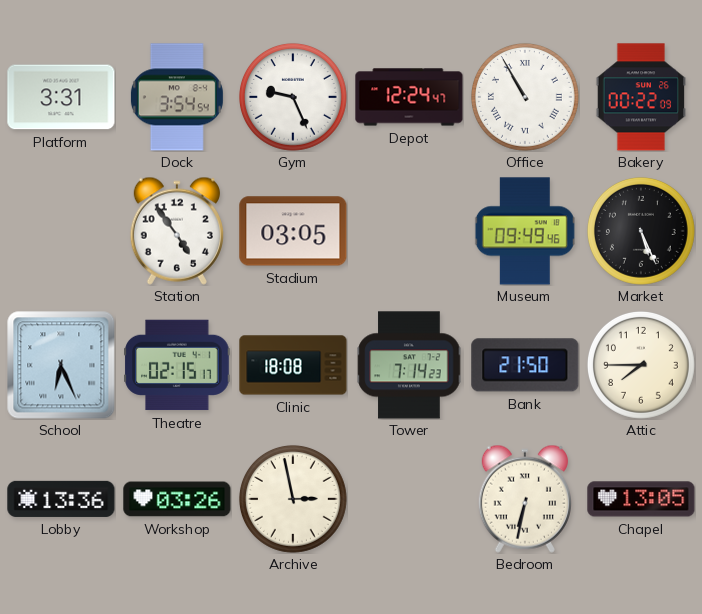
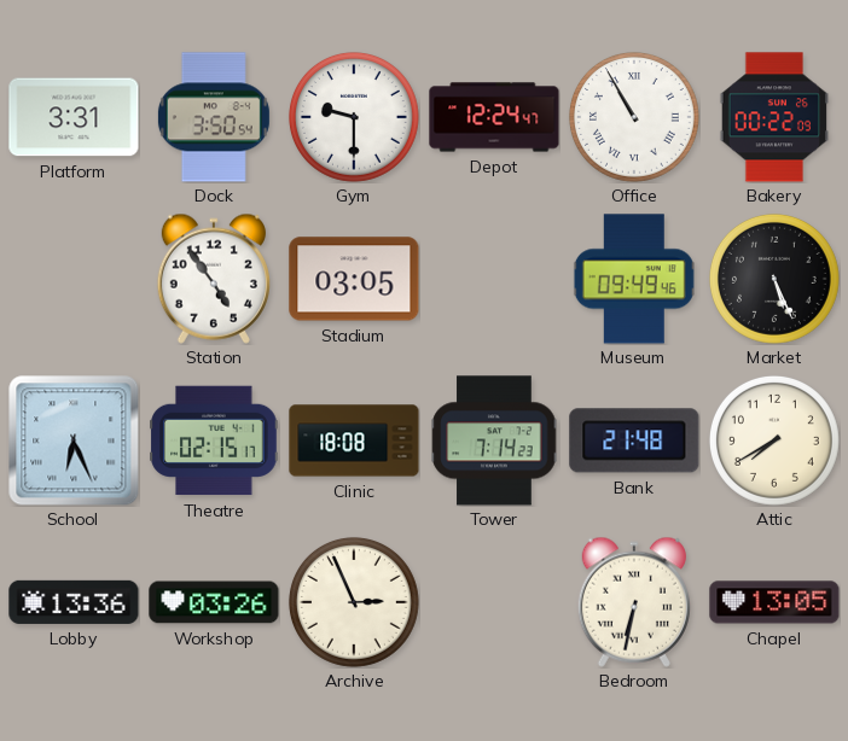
Dock: 3:54 -> 3:50 (214, 117)
Gym: 9:26 -> 9:30 (354, 117)
Bank: 21:50 -> 21:48 (634, 440)
Attic: 7:45 -> 7:40 (774, 440)
Archive: 2:58 -> 2:56 (354, 602)
